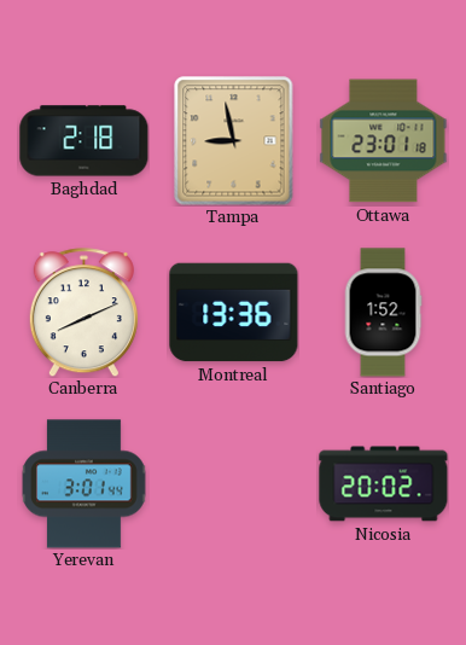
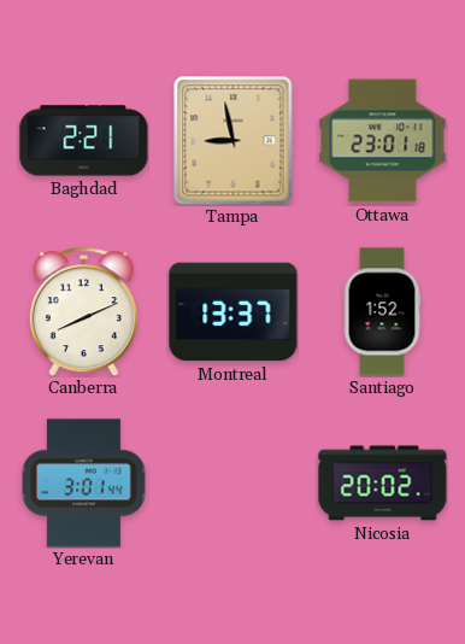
Baghdad: 2:18 -> 2:21 (84, 141)
Montreal: 13:36 -> 13:37 (234, 312)
